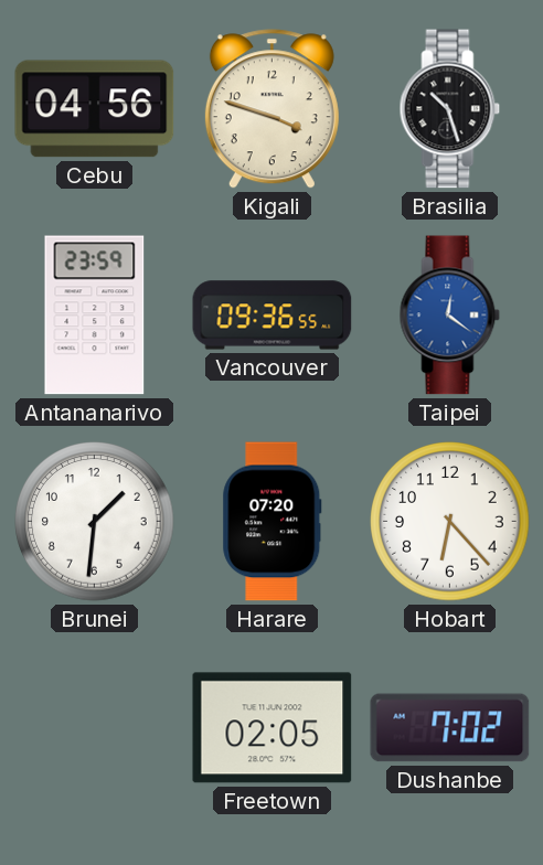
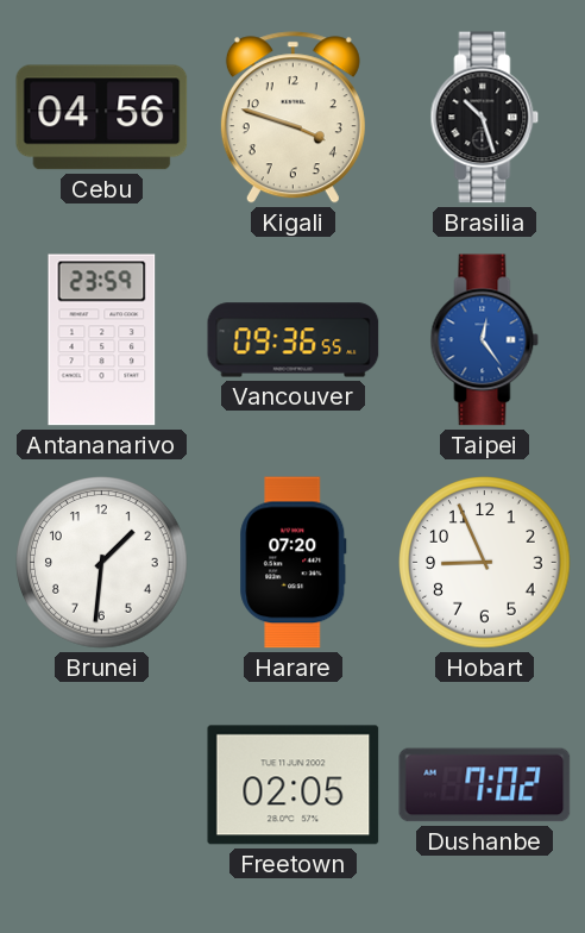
Taipei: 12:21 -> 12:24 (485, 340)
Hobart: 6:23 -> 8:56 (485, 563)
